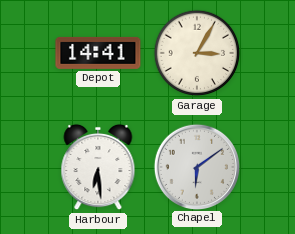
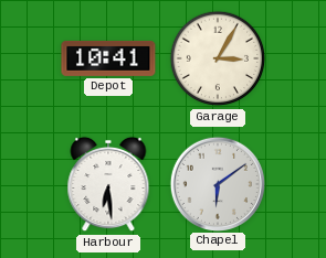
Depot: 14:41 -> 10:41 (108, 58)
